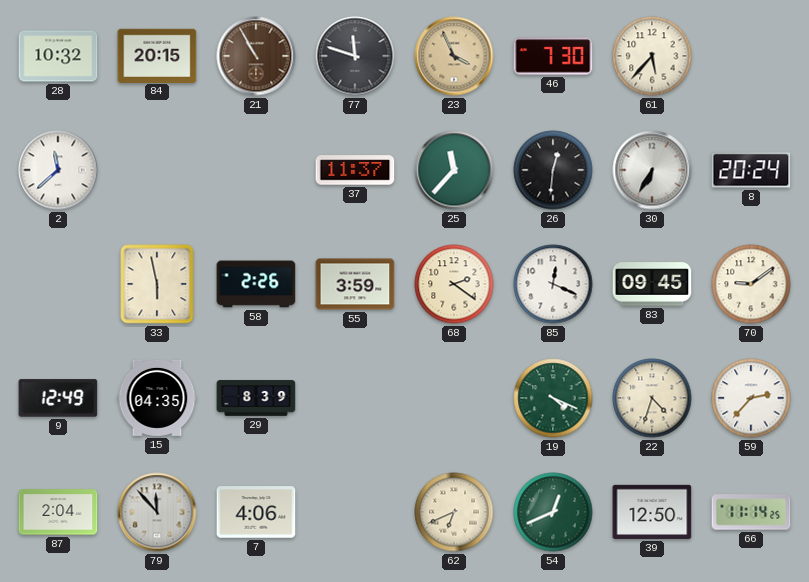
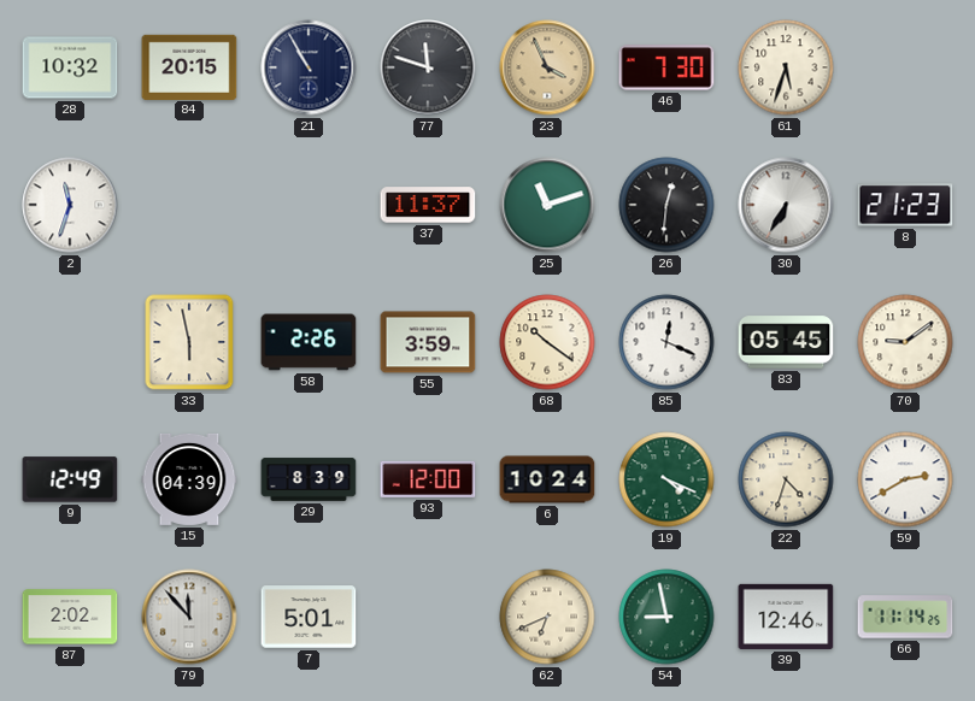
21 dial: brown -> navy (309, 67)
61: 5:37 -> 5:33 (786, 67)
2: 11:38 -> 11:33 (70, 205)
25: 11:37 -> 11:12 (547, 205)
8: 20:24 -> 21:23 (905, 205)
68: 2:21 -> 10:21 (547, 342)
83: 09:45 -> 05:45 (786, 342)
15: 04:35 -> 04:39 (189, 479)
93: none -> 12:00 (428, 479)
6: none -> 10:24 (547, 479)
59: 2:37 -> 2:40 (905, 479)
87: 2:04 -> 2:02 (70, 617)
7: 4:06 -> 5:01 (309, 617)
54: 12:41 -> 8:58 (666, 617)
39: 12:50 -> 12:46 (786, 617)
